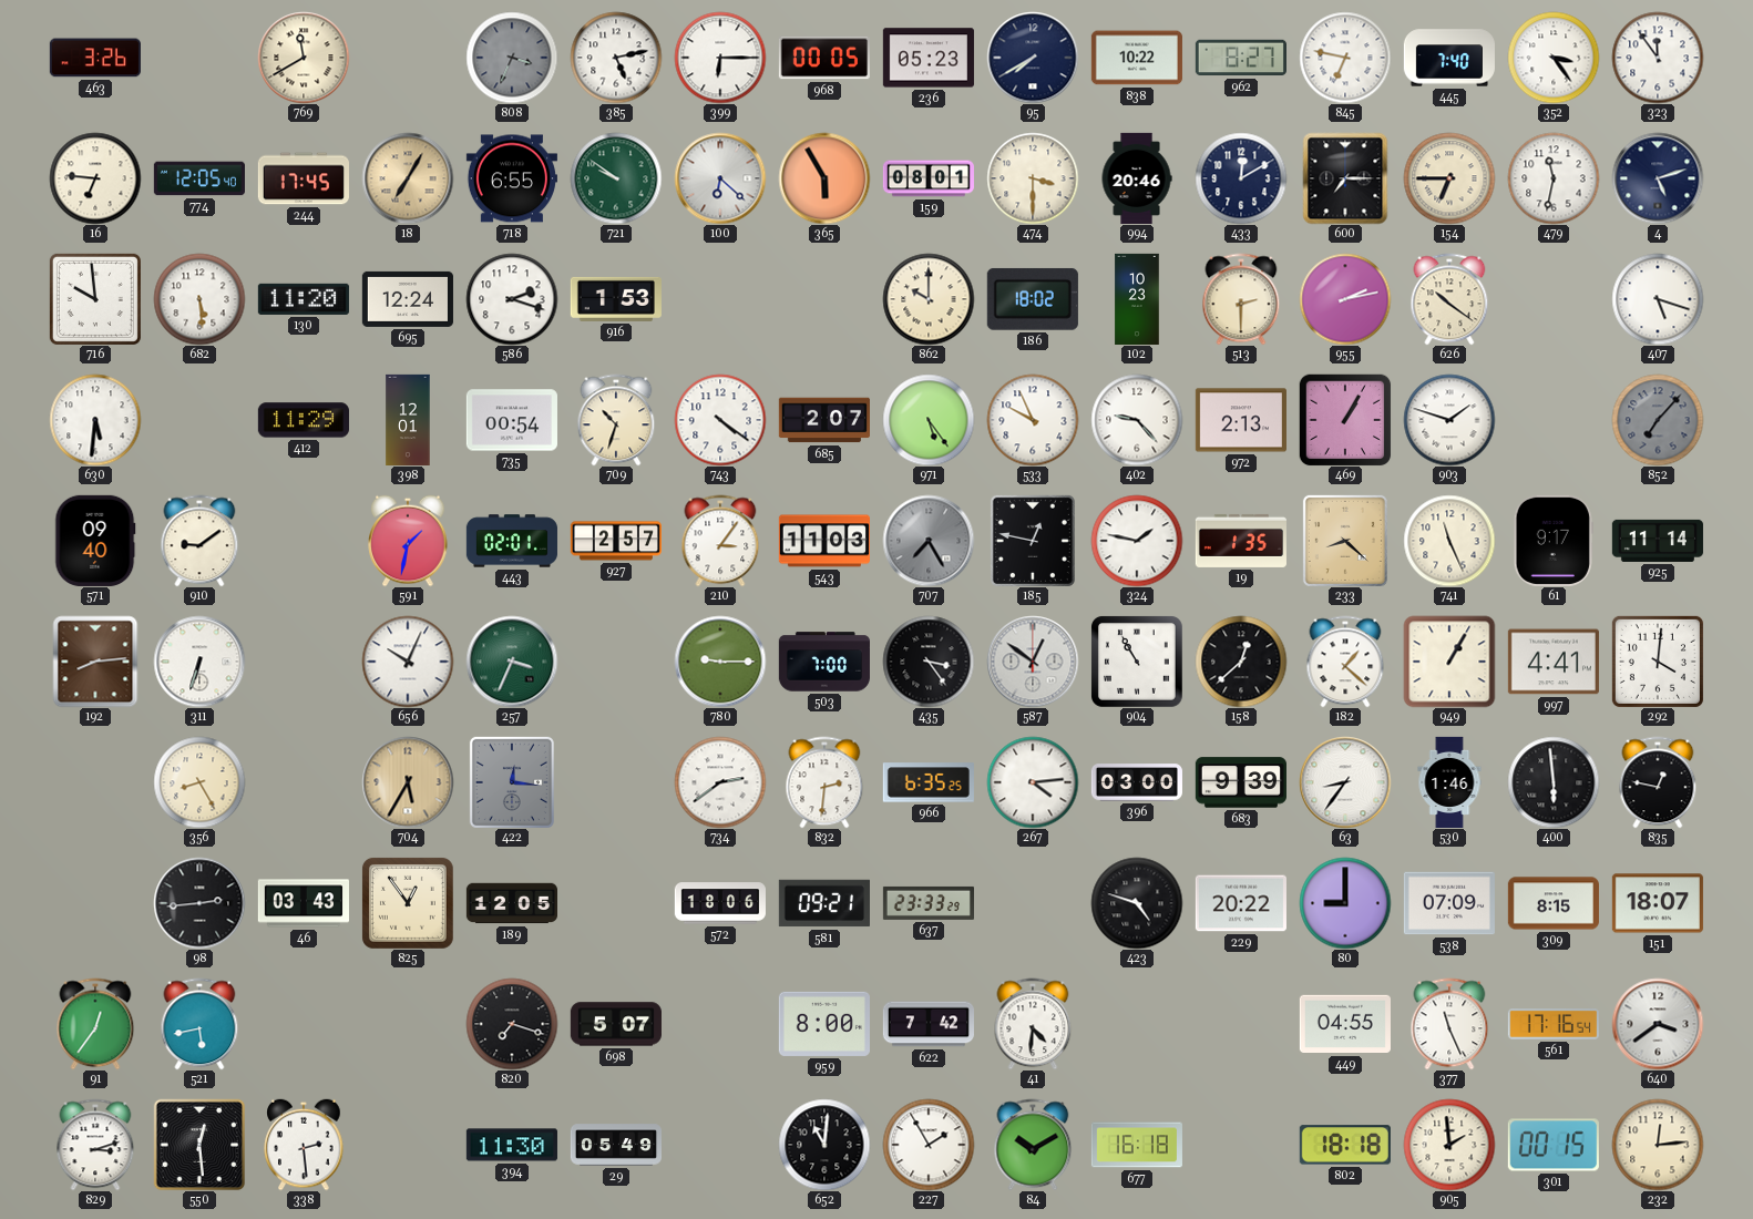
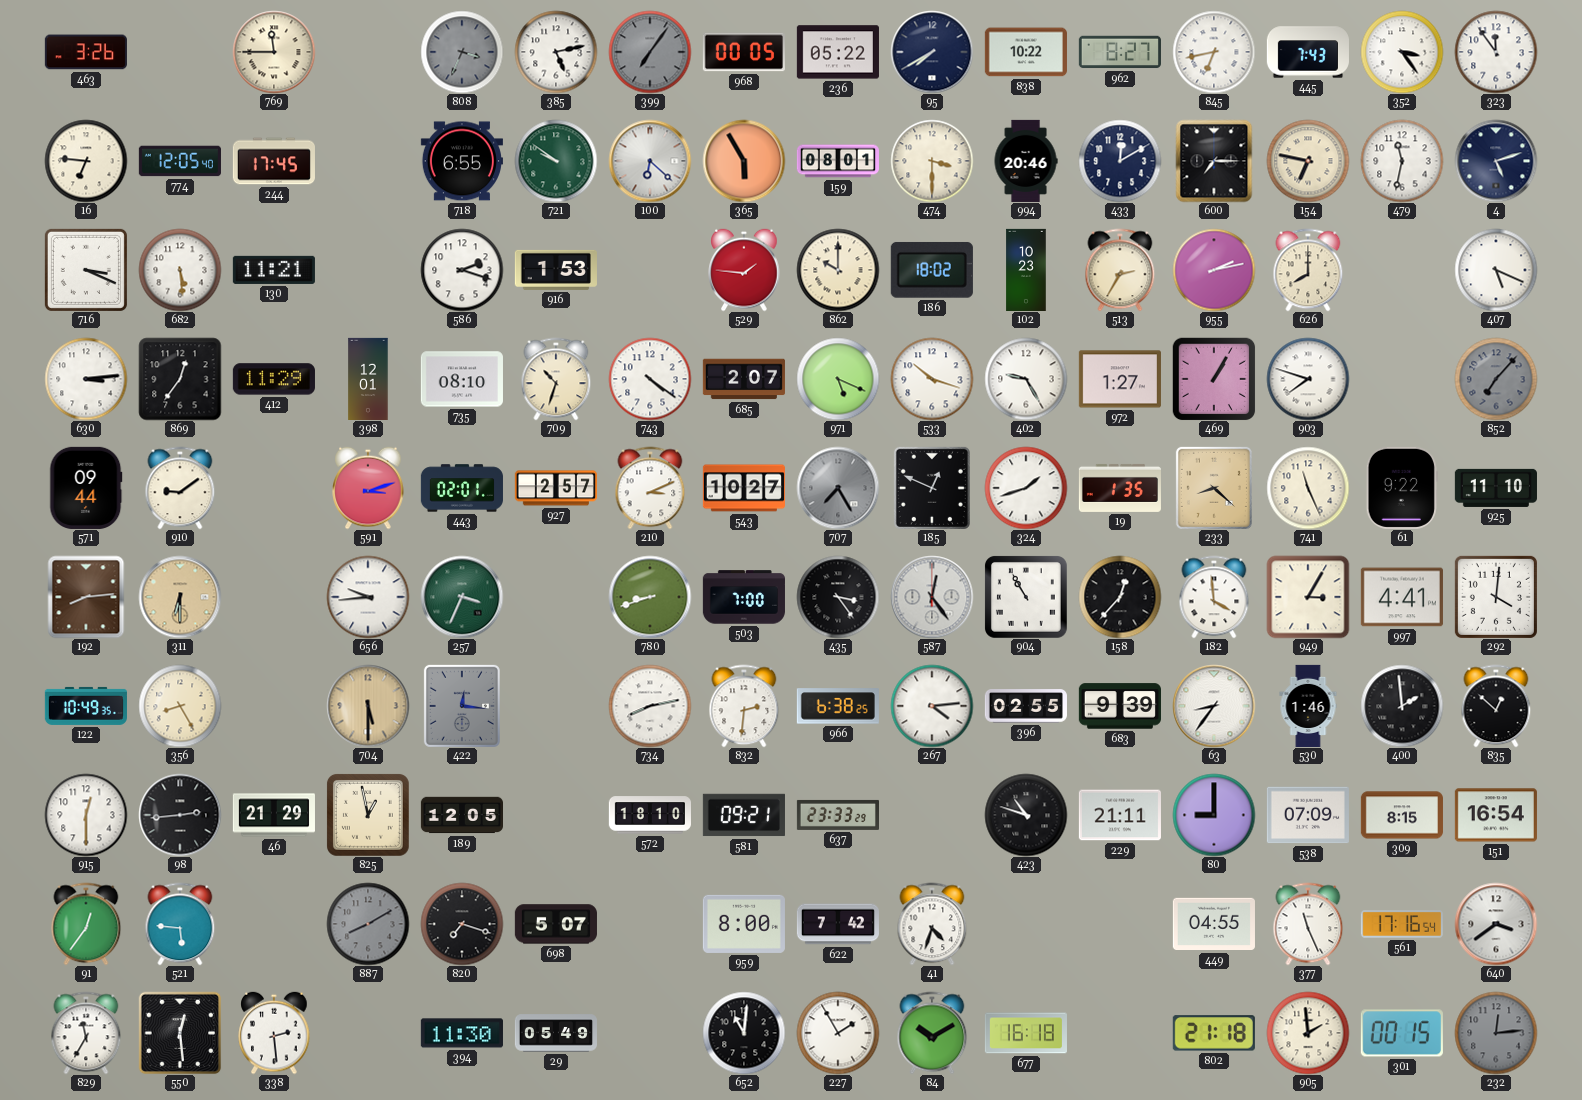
769: 11:40 -> 11:45 (274, 52)
399: 6:15 -> 7:06 (650, 52)
399 dial: white -> grey (650, 52)
236: 05:23 -> 05:22 (838, 52)
845: 6:47 -> 6:43 (1214, 52)
445: 7:40 -> 7:43 (1308, 52)
18: 7:05 -> none (408, 178)
154: 6:45 -> 6:47 (1308, 161)
716: 9:59 -> 3:19 (86, 270)
130: 11:20 -> 11:21 (274, 270)
695: 12:24 -> none (408, 299)
529: none -> 1:46 (744, 270)
513: 2:30 -> 2:35 (1120, 270)
626: 10:21 -> 8:00 (1308, 270)
407: 5:18 -> 5:19 (1496, 270)
630: 5:31 -> 3:14 (86, 379)
869: none -> 12:36 (180, 379)
735: 00:54 -> 08:10 (462, 379)
971: 5:24 -> 5:19 (838, 379)
533: 9:56 -> 10:18 (932, 379)
402: 9:23 -> 9:25 (1026, 379)
972: 2:13 -> 1:27 (1120, 379)
903: 1:48 -> 7:48 (1308, 379)
571: 09:40 -> 09:44 (86, 488)
591: 1:32 -> 3:12 (368, 488)
210: 3:06 -> 3:11 (650, 488)
543: 11:03 -> 10:27 (744, 488)
185: 12:47 -> 12:49 (932, 488)
324: 1:47 -> 1:42 (1026, 488)
61: 9:17 -> 9:22 (1402, 488)
925: 11:14 -> 11:10 (1496, 488)
311: 6:33 -> 6:30 (180, 597)
311 dial: white -> champagne (180, 597)
656: 10:04 -> 9:44 (368, 597)
780: 9:15 -> 8:42 (650, 597)
587: 12:51 -> 12:24 (932, 597)
158: 12:38 -> 12:37 (1120, 597)
182: 1:22 -> 3:59 (1214, 597)
949: 1:05 -> 3:05 (1308, 597)
122: none -> 10:49 (86, 706)
704: 5:35 -> 5:30 (368, 706)
734: 2:39 -> 8:13 (650, 706)
966: 6:35 -> 6:38 (838, 706)
396: 03:00 -> 02:55 (1026, 706)
400: 5:59 -> 1:59 (1402, 706)
835: 12:47 -> 12:52 (1496, 706)
915: none -> 12:30 (86, 815)
46: 03:43 -> 21:29 (274, 815)
825: 12:54 -> 12:58 (368, 815)
572: 18:06 -> 18:10 (650, 815)
423: 4:48 -> 10:48 (1026, 815)
229: 20:22 -> 21:11 (1120, 815)
151: 18:07 -> 16:54 (1496, 815)
521: 5:43 -> 5:46 (180, 924)
887: none -> 8:10 (368, 924)
41: 4:31 -> 4:33 (932, 924)
829: 3:12 -> 11:35 (86, 1033)
802: 18:18 -> 21:18 (1214, 1033)
232 dial: cream -> grey (1496, 1033)
